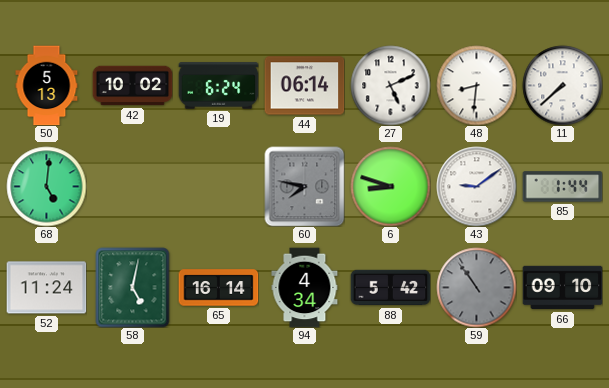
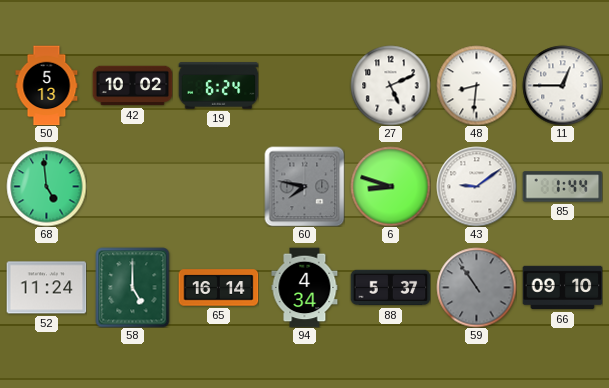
44: 06:14 -> none (304, 86)
11: 7:38 -> 12:45 (562, 85)
68: 5:01 -> 4:59 (46, 186)
58: 5:02 -> 5:00 (133, 287)
88: 5:42 -> 5:37 (390, 288)
